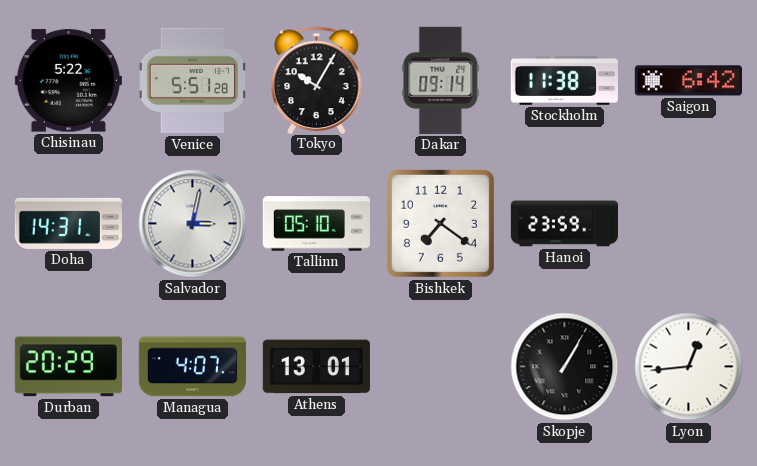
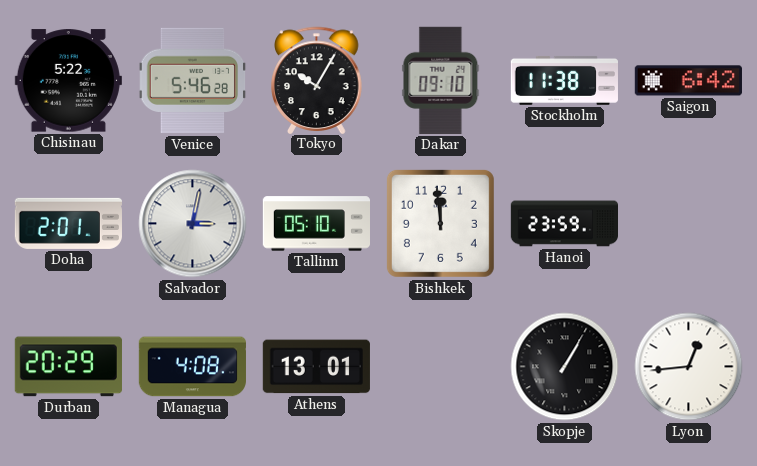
Venice: 5:51 -> 5:46 (193, 81)
Dakar: 09:14 -> 09:10 (441, 80)
Doha: 14:31 -> 2:01 (68, 223)
Bishkek: 7:21 -> 11:59 (440, 223)
Managua: 4:07 -> 4:08 (192, 367)
